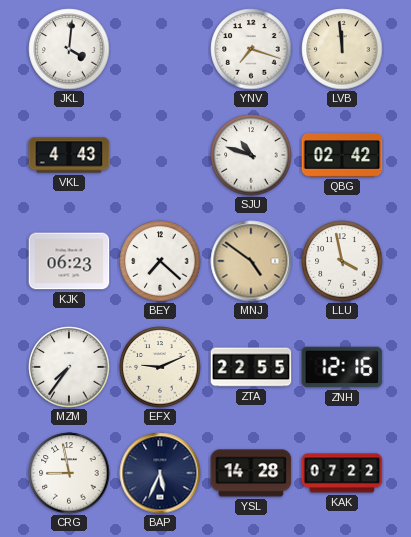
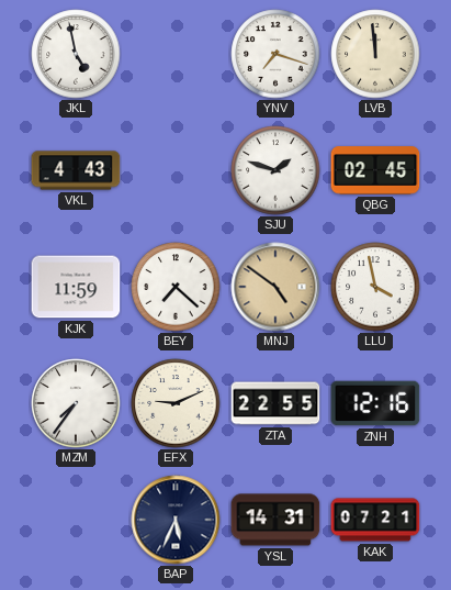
JKL: 4:01 -> 4:58 (76, 54)
SJU: 10:48 -> 1:48 (275, 170)
QBG: 02:42 -> 02:45 (375, 170)
KJK: 06:23 -> 11:59 (76, 287)
CRG: 8:58 -> none (69, 473)
YSL: 14:28 -> 14:31 (275, 520)
KAK: 07:22 -> 07:21 (375, 520)
